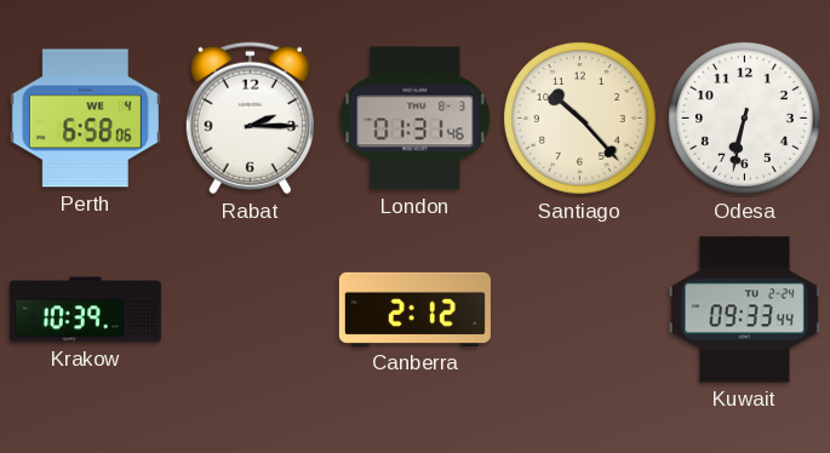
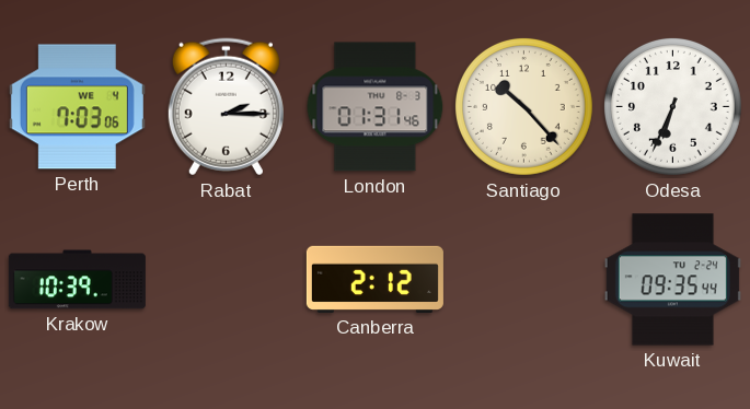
Perth: 6:58 -> 7:03 (77, 107)
Odesa: 6:32 -> 6:34 (672, 106)
Kuwait: 09:33 -> 09:35 (672, 280)
